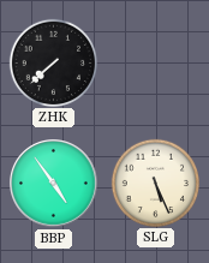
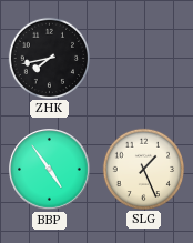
ZHK: 7:38 -> 7:43 (49, 58)
SLG: 5:26 -> 1:26 (143, 169)
